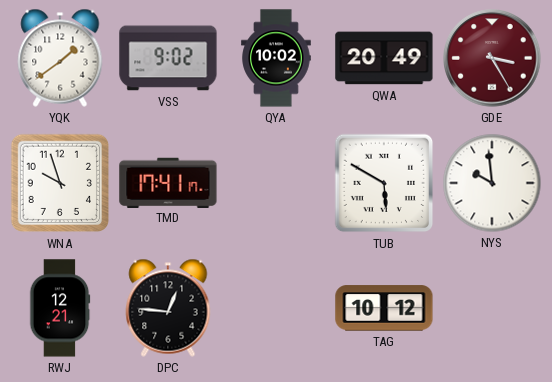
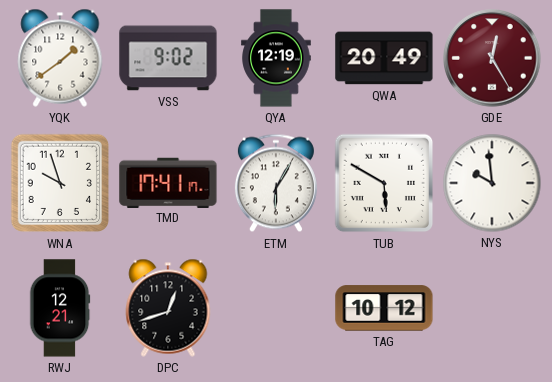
QYA: 10:02 -> 12:19 (276, 58)
GDE: 3:25 -> 12:25 (492, 58)
ETM: none -> 6:05 (276, 183)
DPC: 12:46 -> 12:42 (168, 308)
